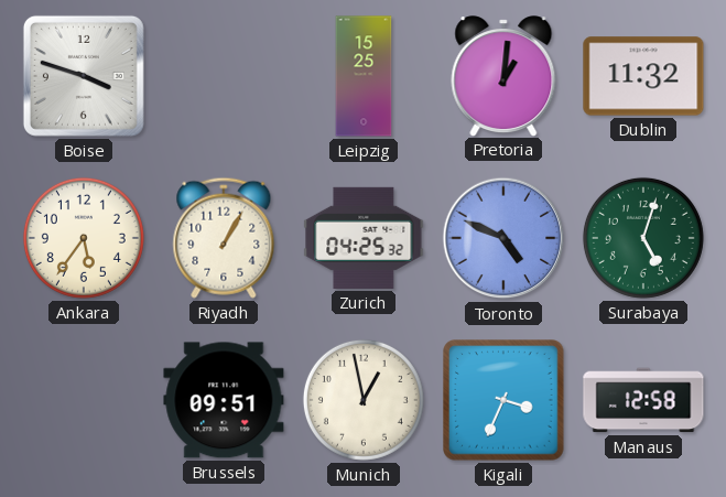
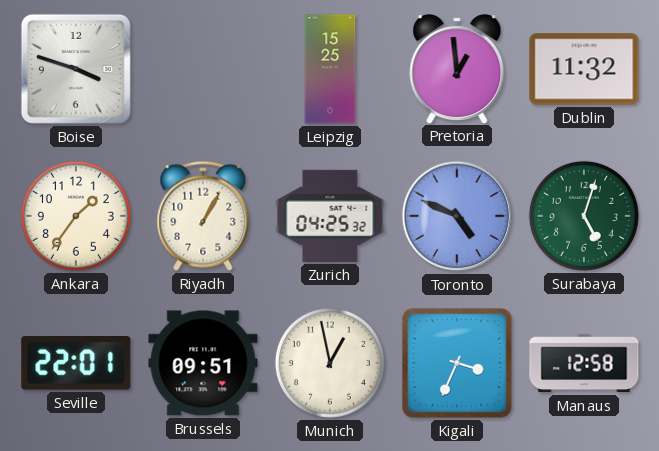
Pretoria: 1:01 -> 12:59 (457, 69)
Ankara: 5:36 -> 1:36 (76, 216)
Seville: none -> 22:01 (76, 364)
